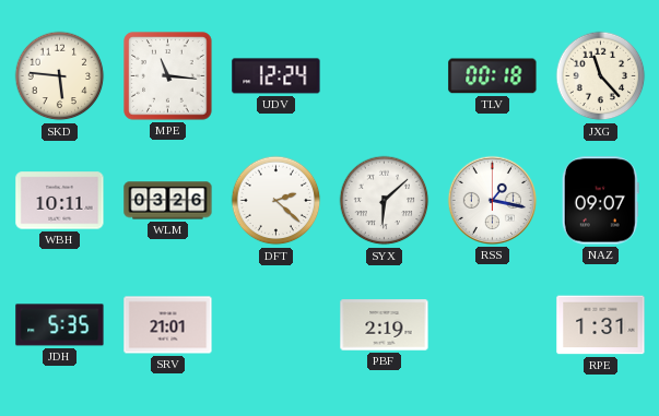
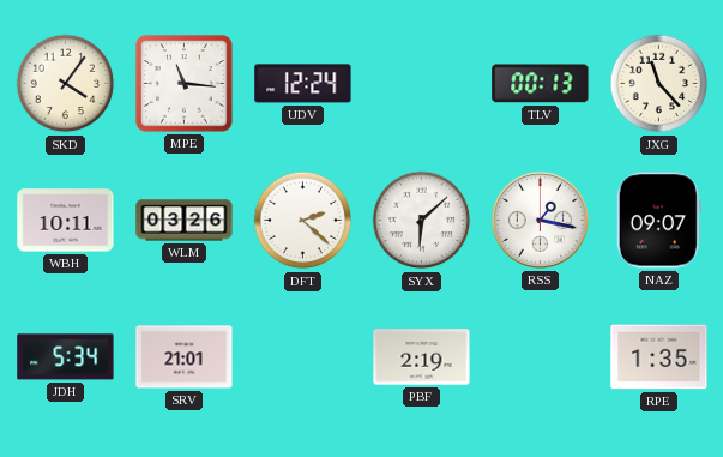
SKD: 5:46 -> 4:06 (66, 84)
TLV: 00:18 -> 00:13 (541, 84)
JDH: 5:35 -> 5:34 (66, 357)
RPE: 1:31 -> 1:35 (659, 357)
